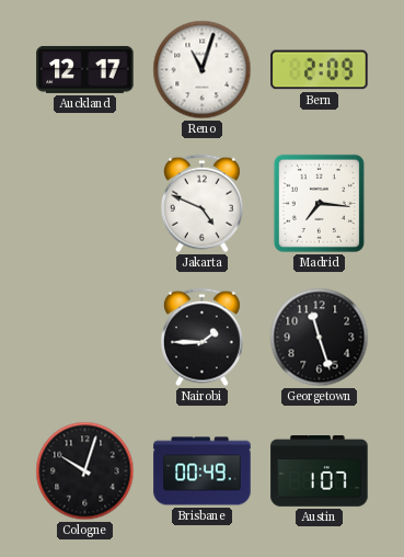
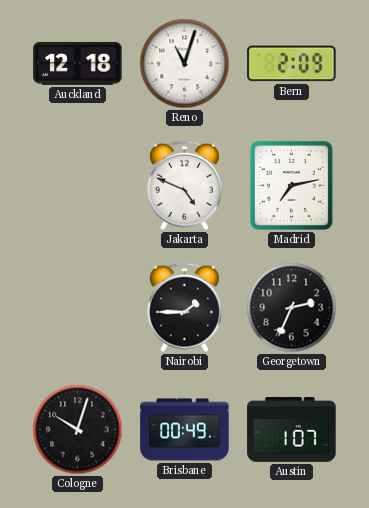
Auckland: 12:17 -> 12:18 (78, 63)
Madrid: 7:16 -> 7:13 (291, 185)
Georgetown: 11:27 -> 2:34 (292, 308)
